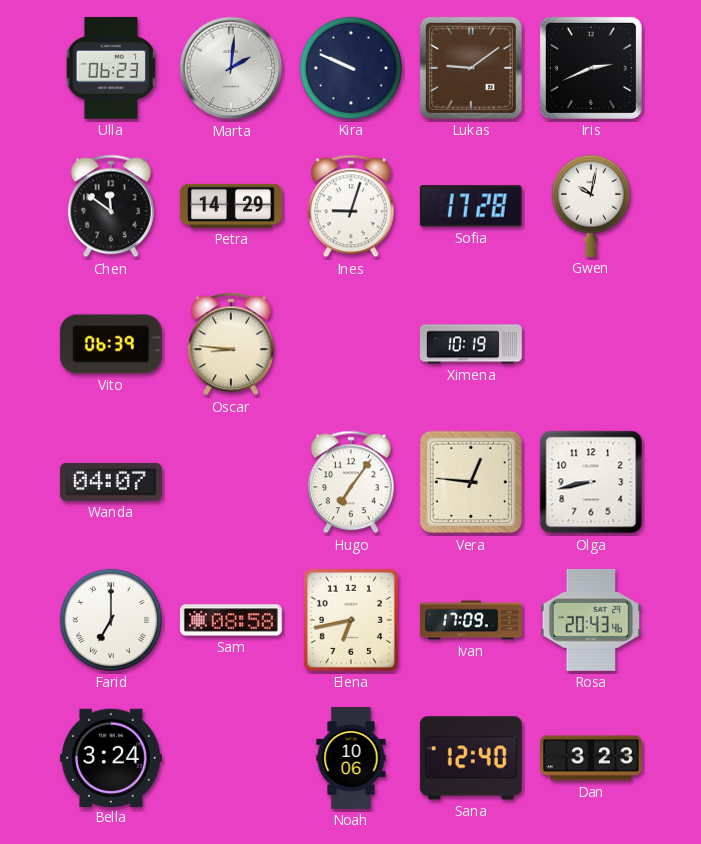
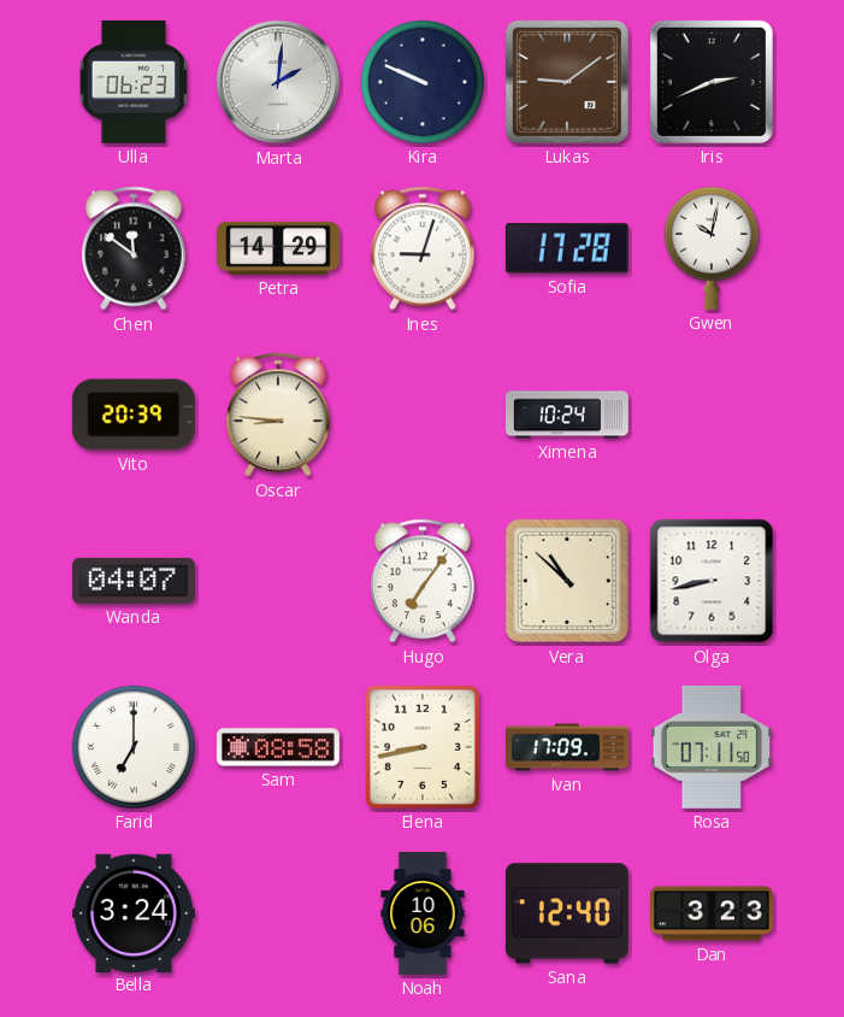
Vito: 06:39 -> 20:39 (134, 415)
Ximena: 10:19 -> 10:24 (567, 415)
Vera: 12:46 -> 10:52 (567, 581)
Elena: 6:43 -> 8:43 (423, 747)
Rosa: 20:43 -> 07:11 (712, 747)
